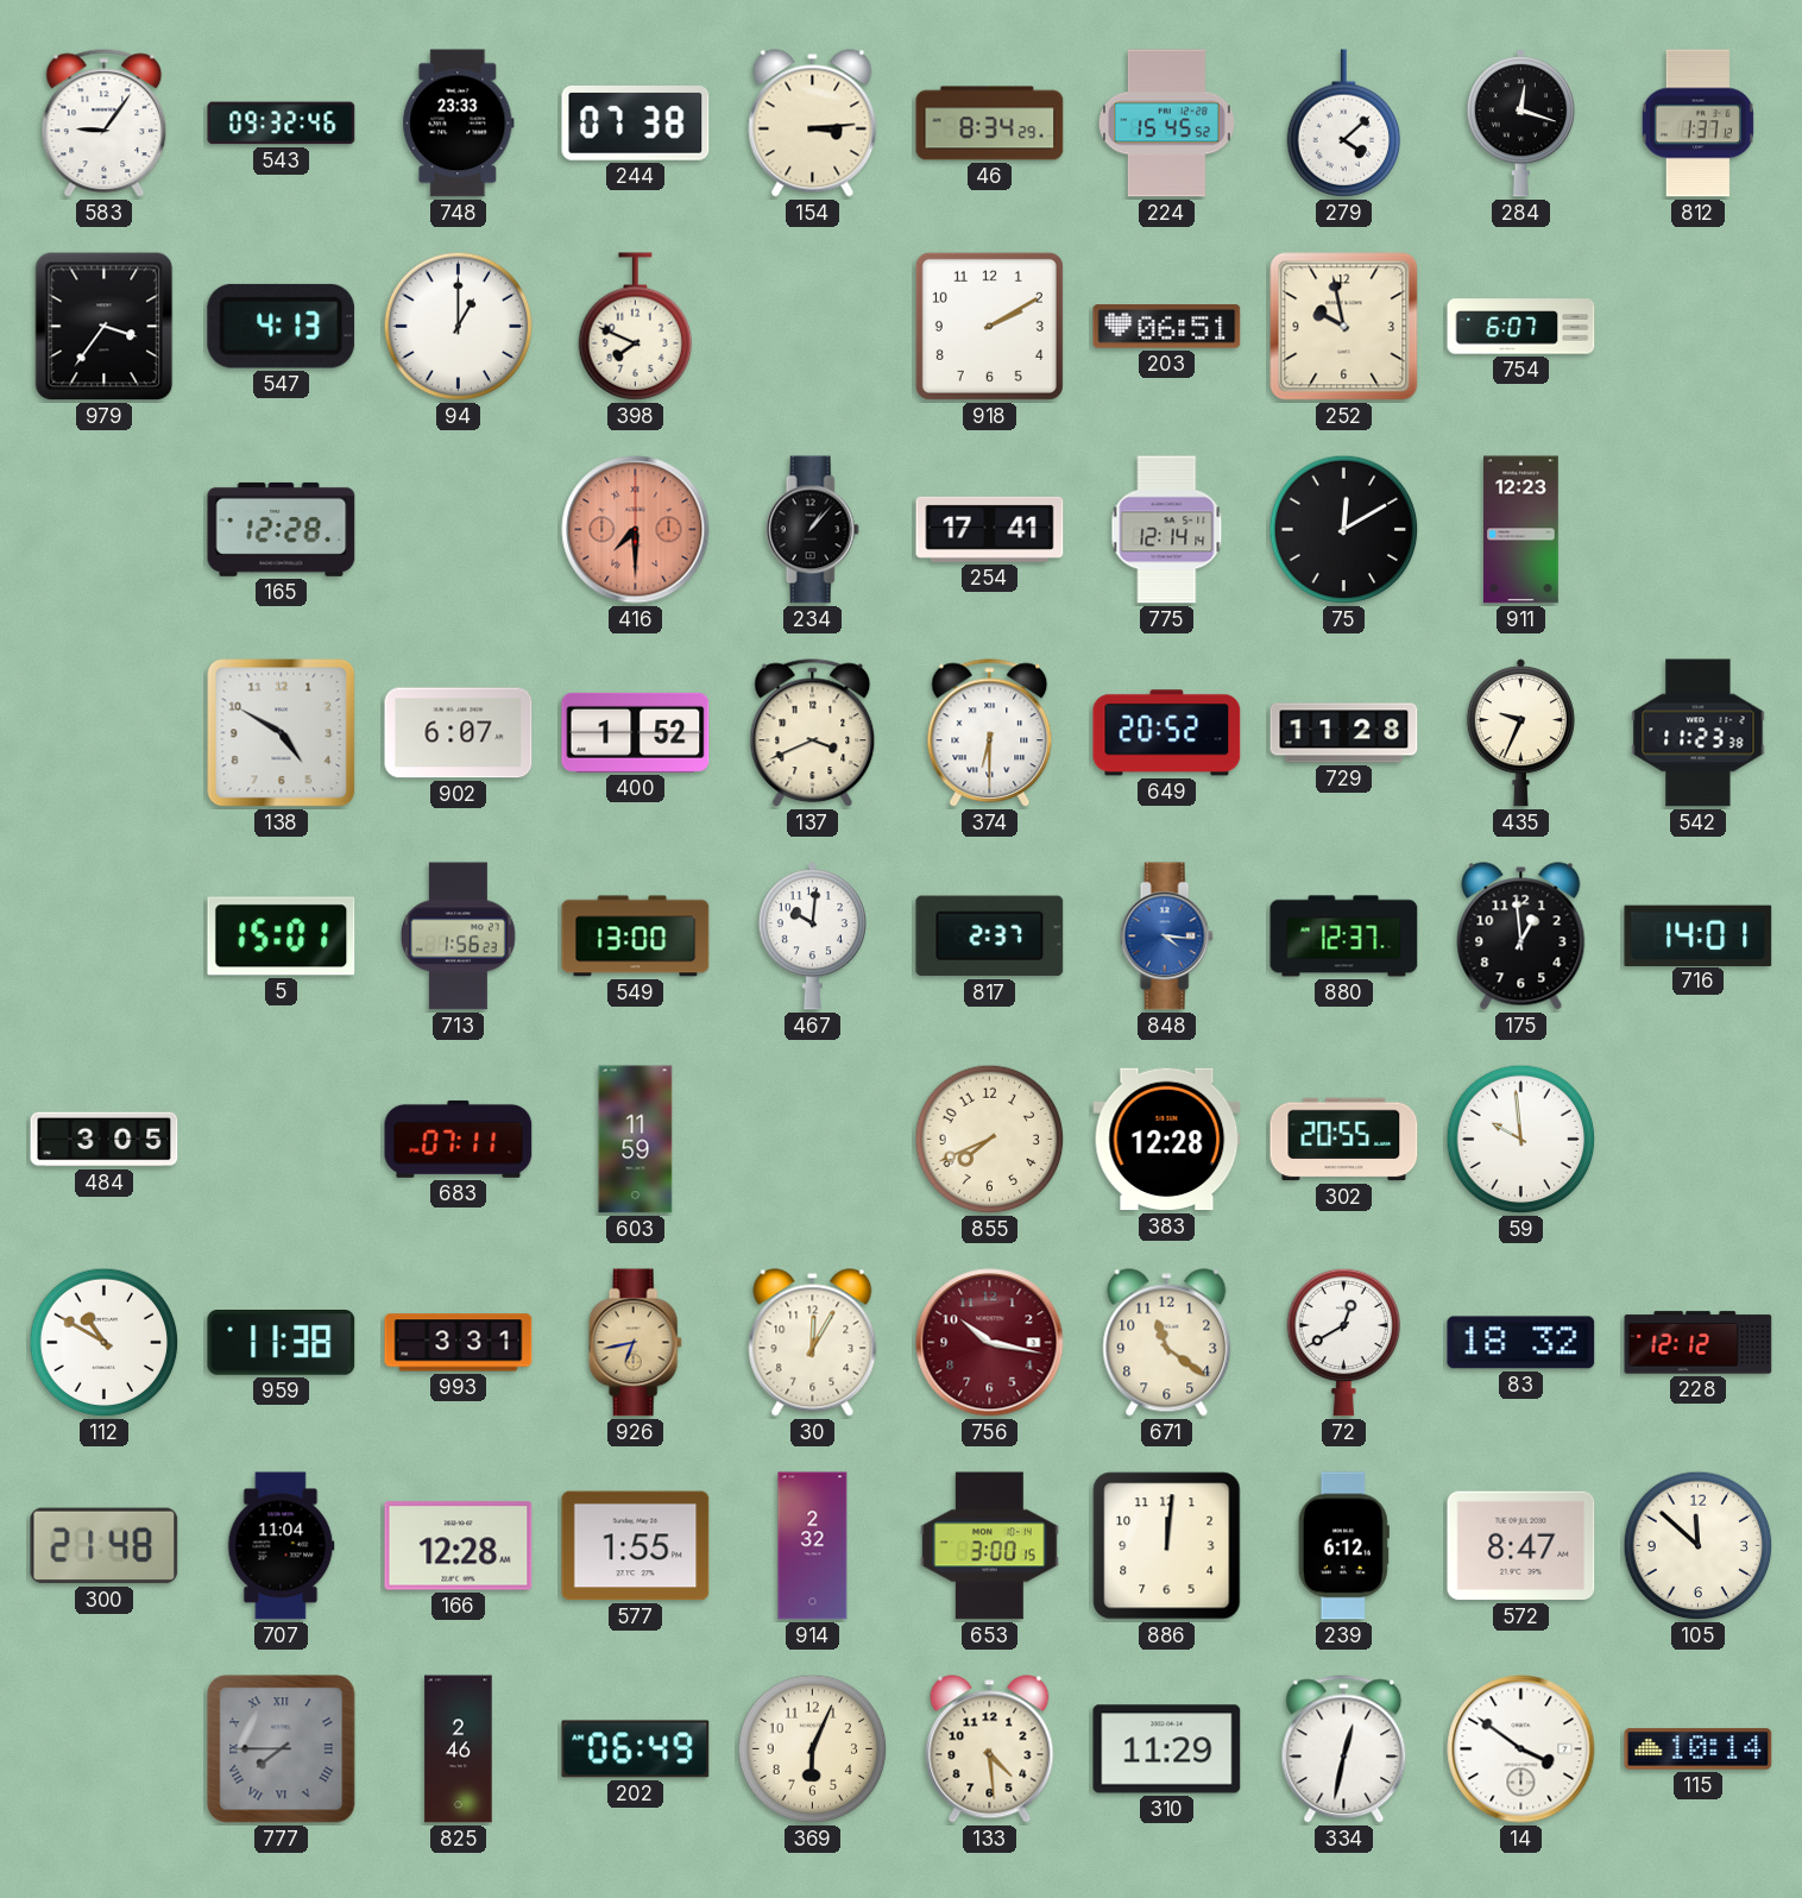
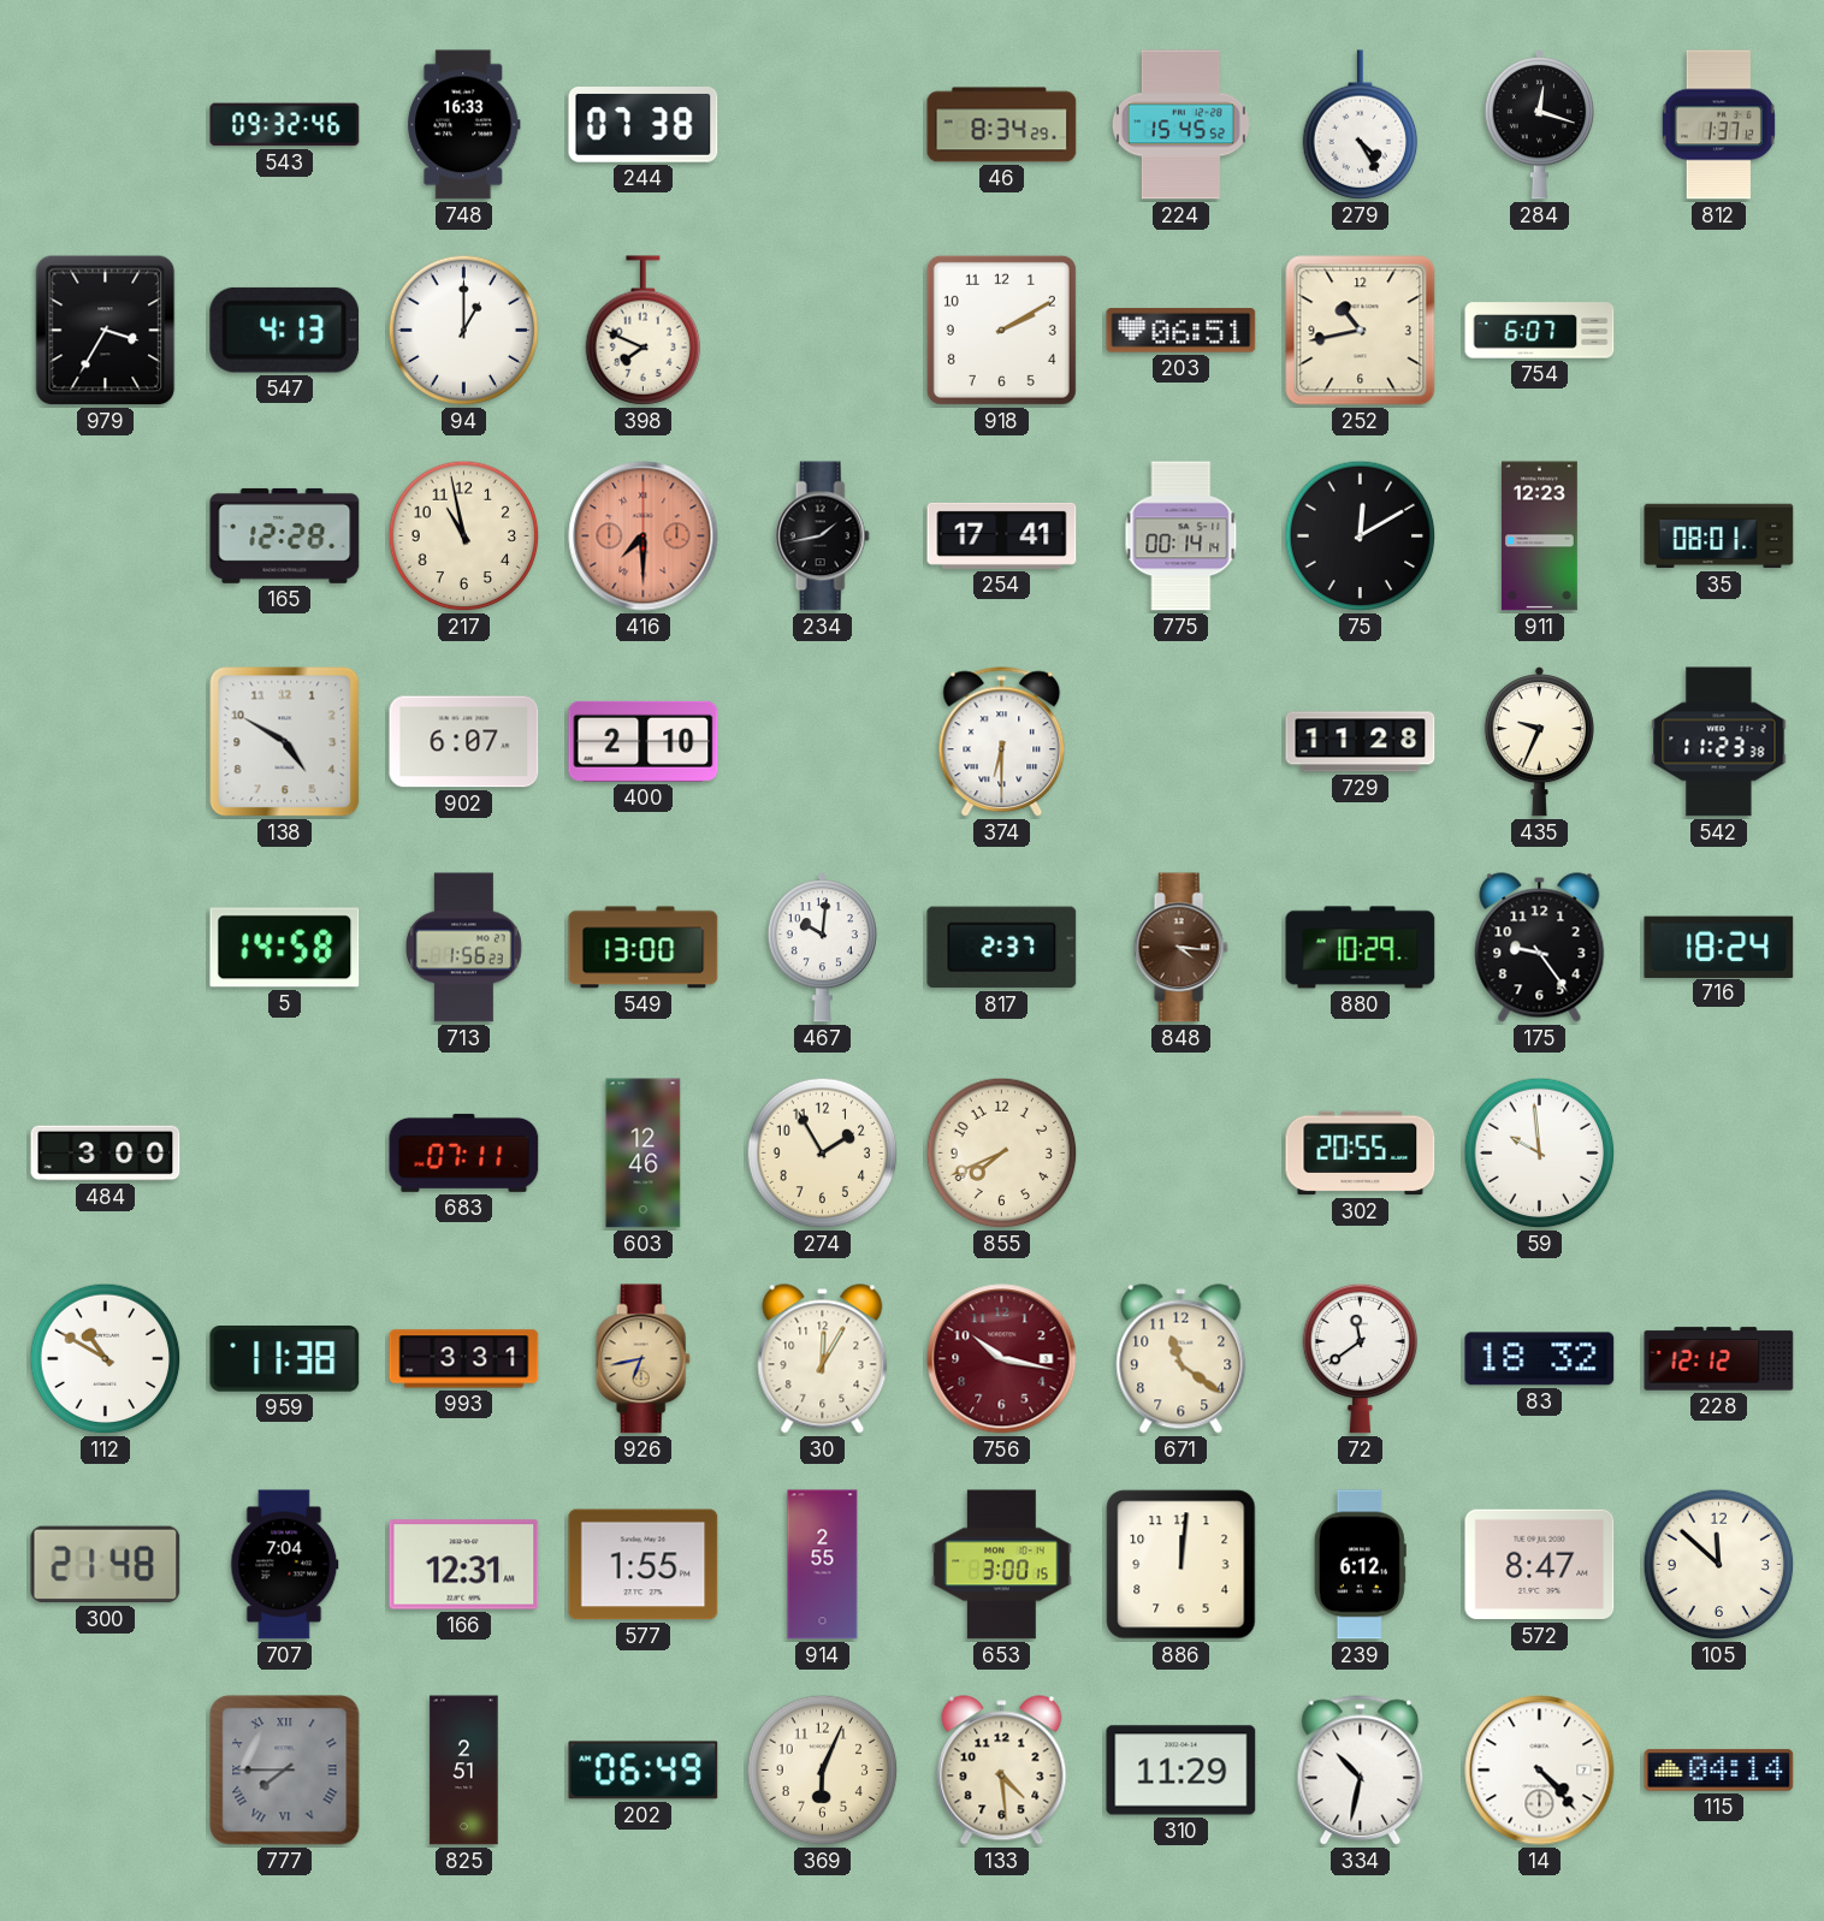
583: 9:06 -> none (105, 124)
748: 23:33 -> 16:33 (464, 125)
154: 3:14 -> none (813, 124)
279: 4:08 -> 4:25 (1361, 125)
979: 3:36 -> 3:35 (106, 331)
252: 9:58 -> 10:43 (1361, 331)
217: none -> 10:58 (464, 536)
234: 1:07 -> 1:43 (822, 536)
775: 12:14 -> 00:14 (1182, 536)
35: none -> 08:01 (1719, 536)
400: 1:52 -> 2:10 (644, 741)
137: 3:41 -> none (813, 733)
649: 20:52 -> none (1167, 733)
5: 15:01 -> 14:58 (285, 948)
848 dial: blue -> brown (1180, 948)
880: 12:37 -> 10:29 (1361, 948)
175: 12:59 -> 9:24 (1540, 948)
716: 14:01 -> 18:24 (1719, 947)
484: 3:05 -> 3:00 (106, 1154)
603: 11:59 -> 12:46 (644, 1154)
274: none -> 1:55 (823, 1154)
383: 12:28 -> none (1167, 1140)
72: 12:40 -> 11:39 (1361, 1358)
707: 11:04 -> 7:04 (285, 1565)
166: 12:28 -> 12:31 (464, 1565)
914: 2:32 -> 2:55 (823, 1565)
825: 2:46 -> 2:51 (464, 1771)
334: 12:32 -> 10:32 (1361, 1771)
14: 3:51 -> 4:23 (1540, 1771)
115: 10:14 -> 04:14 (1719, 1771)
